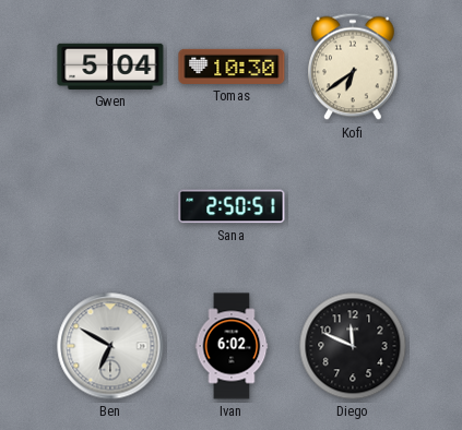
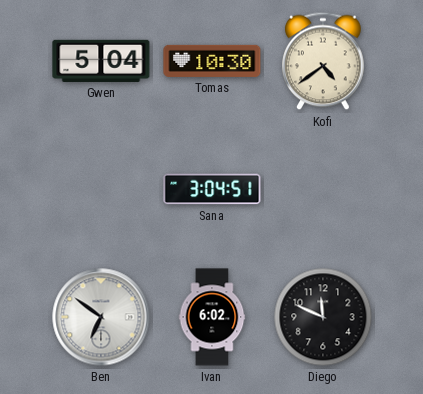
Kofi: 6:39 -> 4:39 (323, 61)
Sana: 2:50 -> 3:04 (212, 189)
Ben: 6:50 -> 6:51 (101, 317)
